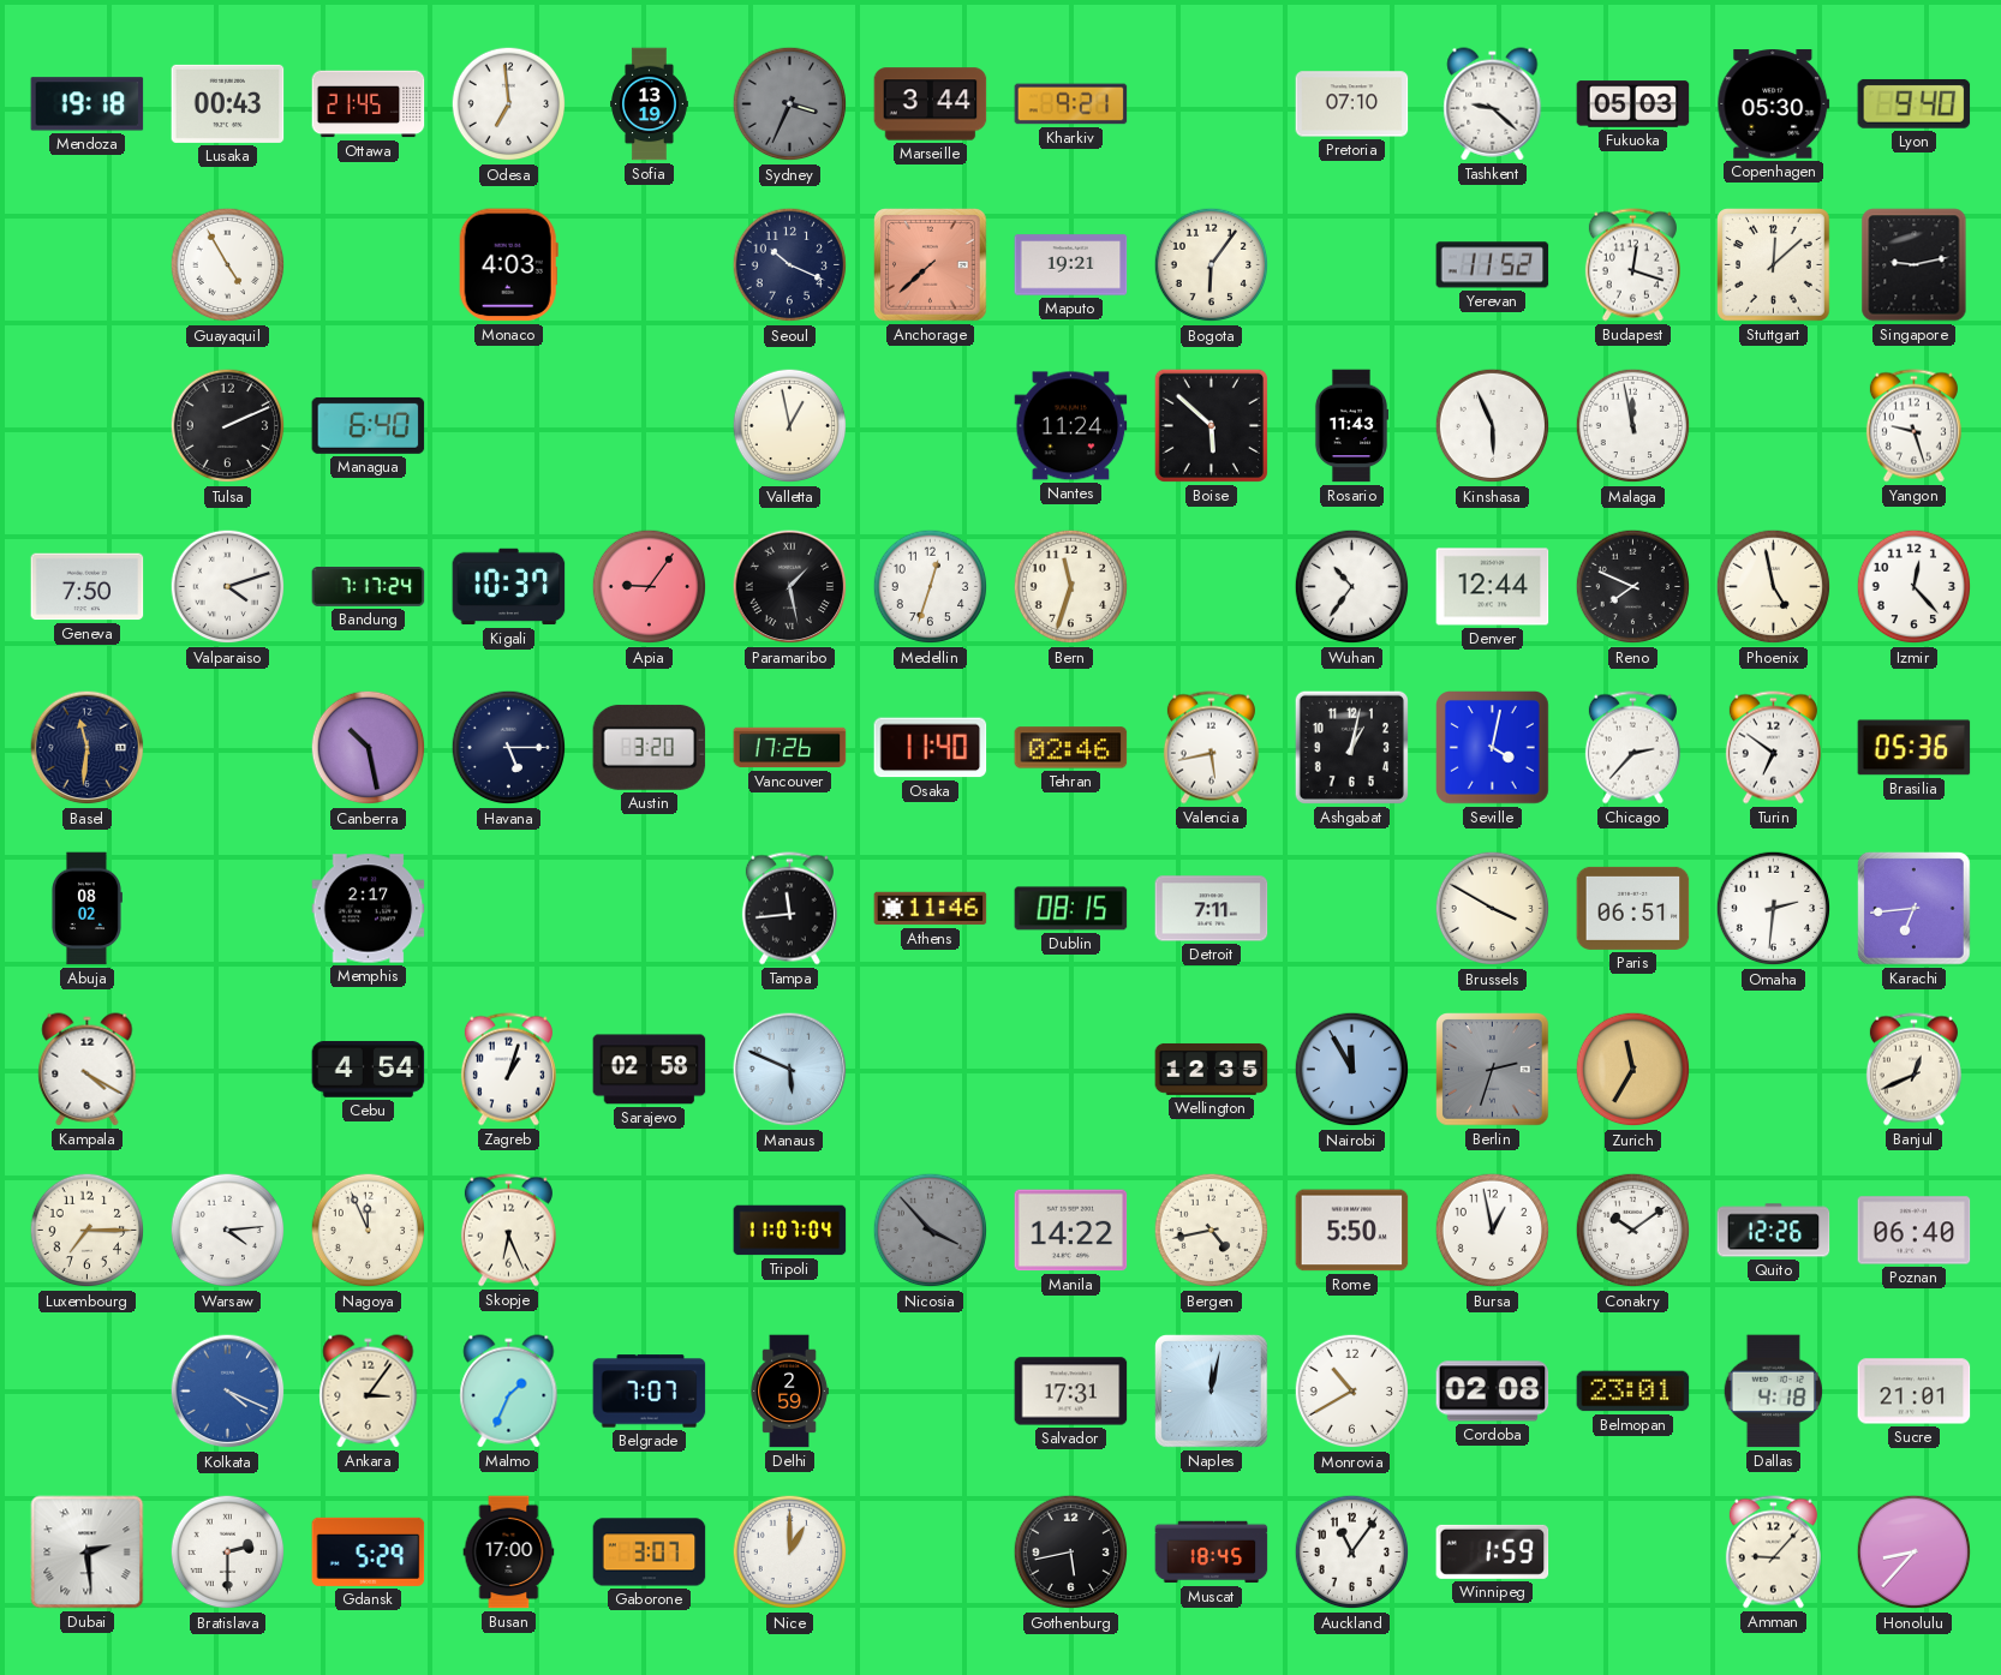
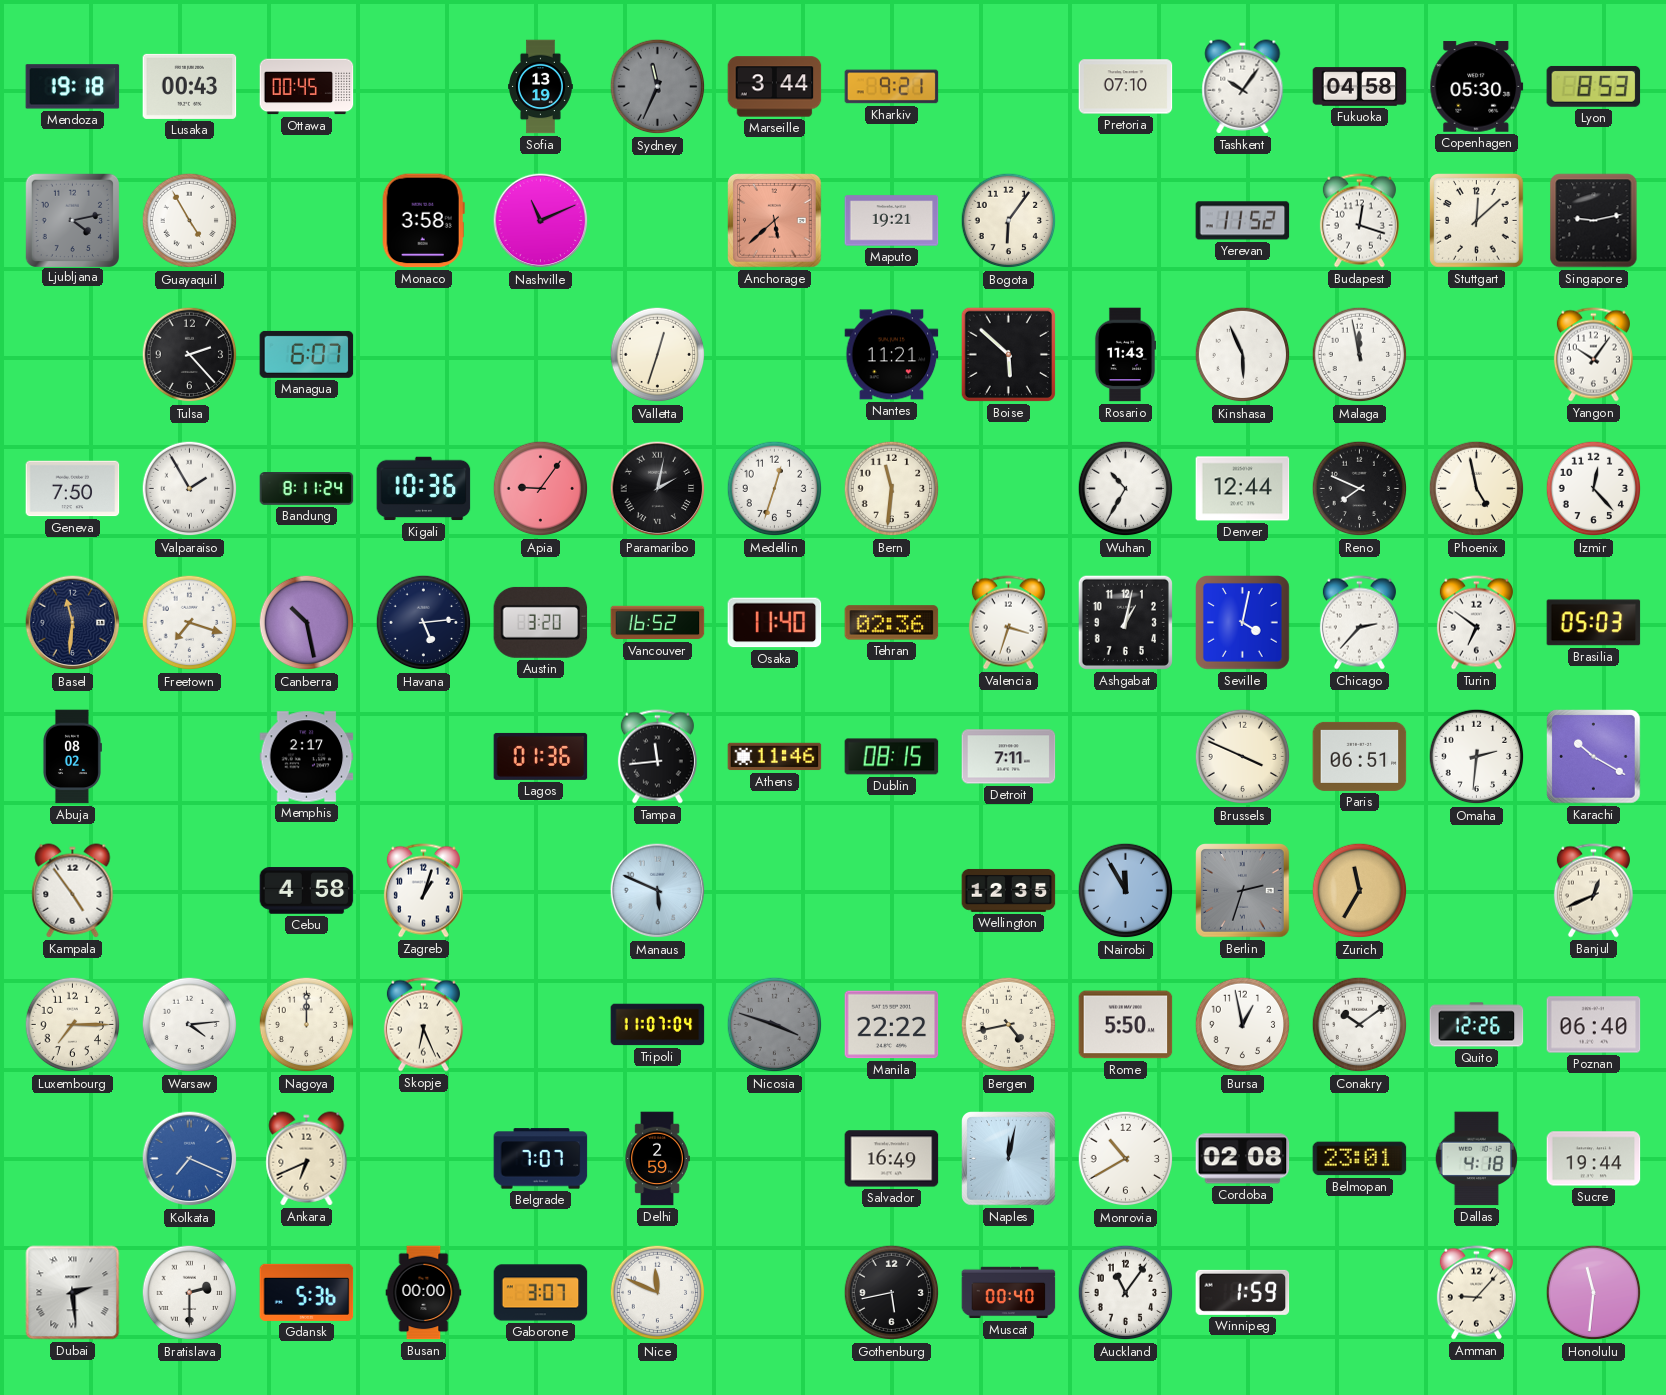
Ottawa: 21:45 -> 00:45 (307, 87)
Odesa: 6:59 -> none (509, 104)
Sydney: 3:34 -> 11:34 (658, 87)
Tashkent: 9:22 -> 10:06 (1243, 87)
Fukuoka: 05:03 -> 04:58 (1360, 87)
Lyon: 9:40 -> 8:53 (1594, 86)
Ljubljana: none -> 4:13 (72, 220)
Monaco: 4:03 -> 3:58 (423, 221)
Nashville: none -> 11:11 (541, 221)
Seoul: 10:19 -> none (790, 265)
Anchorage: 7:38 -> 5:38 (775, 221)
Tulsa: 2:11 -> 2:23 (190, 355)
Managua: 6:40 -> 6:07 (307, 354)
Valletta: 12:58 -> 12:33 (658, 355)
Nantes: 11:24 -> 11:21 (892, 355)
Yangon: 9:27 -> 10:06 (1593, 355)
Valparaiso: 4:12 -> 1:55 (190, 489)
Bandung: 7:17 -> 8:11 (307, 489)
Kigali: 10:37 -> 10:36 (424, 489)
Paramaribo: 1:28 -> 2:02 (658, 489)
Bern: 11:33 -> 11:31 (892, 489)
Wuhan: 10:36 -> 10:35 (1126, 489)
Freetown: none -> 7:18 (190, 623)
Havana: 5:15 -> 5:14 (424, 623)
Vancouver: 17:26 -> 16:52 (658, 623)
Tehran: 02:46 -> 02:36 (892, 623)
Valencia: 5:43 -> 3:33 (1008, 623)
Brasilia: 05:36 -> 05:03 (1594, 623)
Lagos: none -> 01:36 (541, 756)
Brussels: 3:50 -> 3:49 (1243, 757)
Karachi: 6:44 -> 10:20 (1594, 757)
Kampala: 4:20 -> 4:54 (73, 891)
Cebu: 4:54 -> 4:58 (307, 891)
Sarajevo: 02:58 -> none (650, 1070)
Nagoya: 11:56 -> 12:00 (307, 1025)
Nicosia: 3:53 -> 3:48 (775, 1025)
Manila: 14:22 -> 22:22 (892, 1025)
Kolkata: 4:19 -> 7:19 (190, 1159)
Ankara: 3:06 -> 6:41 (307, 1159)
Malmo: 1:34 -> none (509, 1392)
Salvador: 17:31 -> 16:49 (892, 1159)
Sucre: 21:01 -> 19:44 (1594, 1159)
Gdansk: 5:29 -> 5:36 (307, 1292)
Busan: 17:00 -> 00:00 (424, 1293)
Nice: 1:00 -> 11:49 (658, 1293)
Muscat: 18:45 -> 00:40 (1009, 1293)
Honolulu: 8:37 -> 11:31 (1594, 1293)
